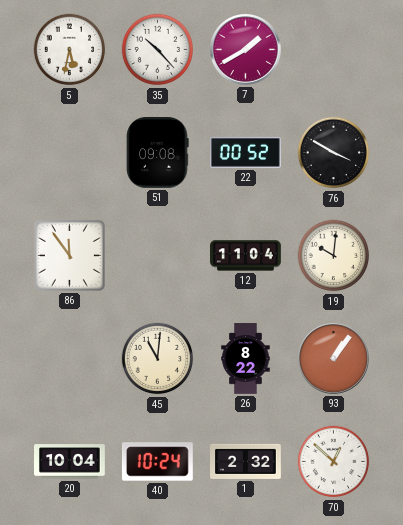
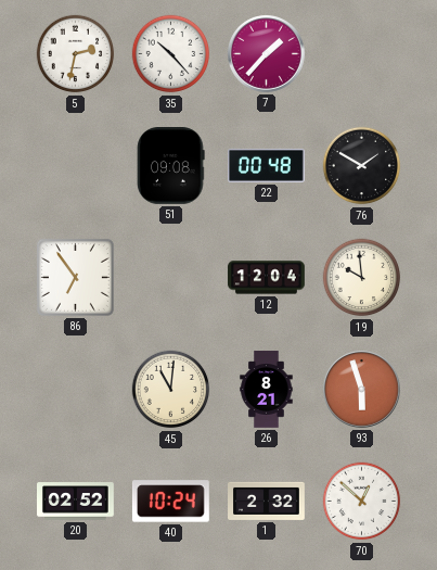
5: 5:32 -> 2:32 (76, 54)
7: 1:40 -> 1:37 (267, 54)
22: 00:52 -> 00:48 (267, 165)
76: 3:50 -> 1:50 (362, 166)
86: 11:54 -> 6:54 (75, 277)
12: 11:04 -> 12:04 (267, 278)
19: 10:01 -> 9:59 (362, 278)
26: 8:22 -> 8:21 (267, 390)
93: 1:06 -> 5:57 (362, 390)
20: 10:04 -> 02:52 (76, 502)
